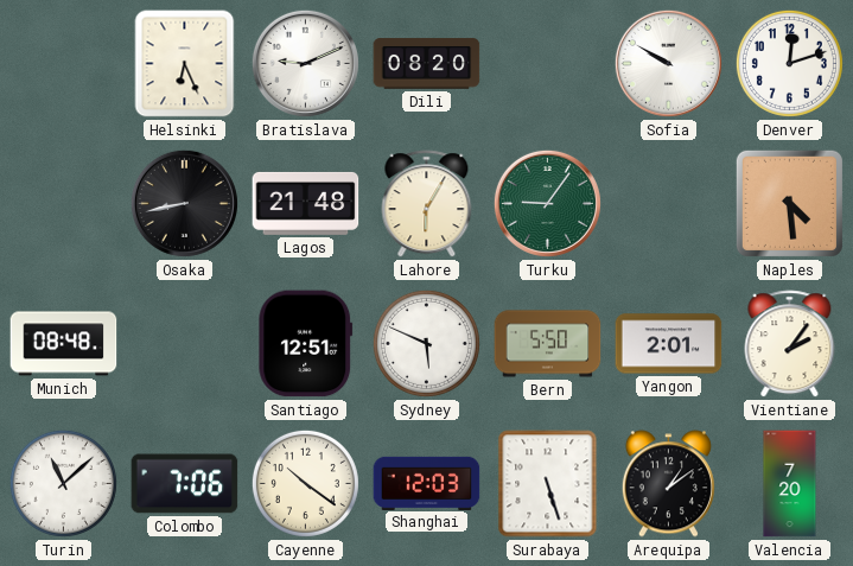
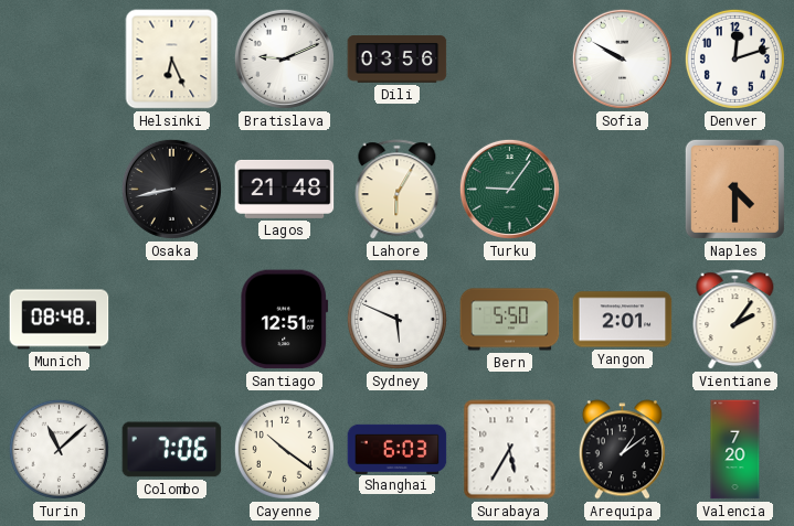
Dili: 08:20 -> 03:56 (398, 60)
Naples: 4:29 -> 4:30 (734, 189)
Shanghai: 12:03 -> 6:03 (398, 449)
Surabaya: 5:27 -> 5:35 (510, 450)
